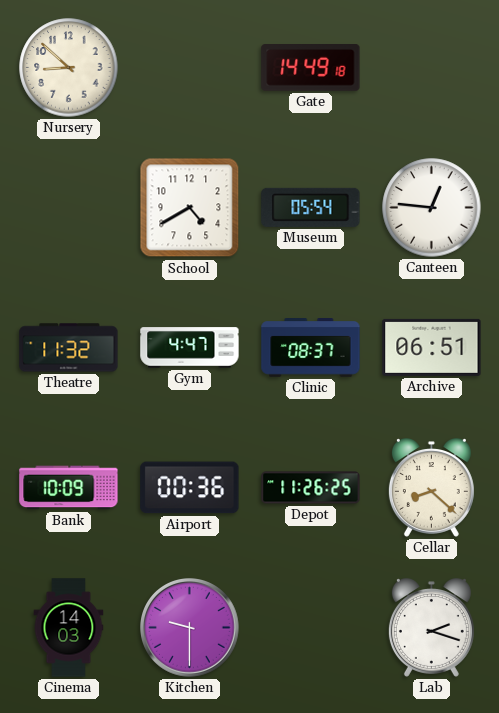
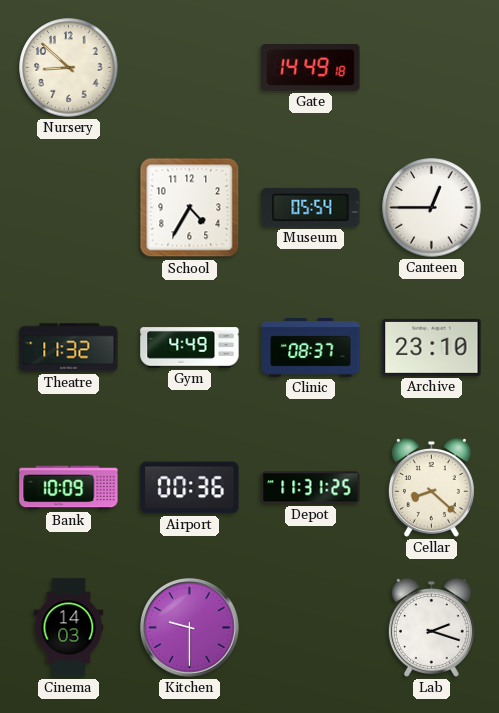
School: 4:40 -> 4:35 (190, 208)
Canteen: 12:46 -> 12:45 (432, 208)
Gym: 4:47 -> 4:49 (190, 348)
Archive: 06:51 -> 23:10 (432, 347)
Depot: 11:26 -> 11:31 (311, 488)
